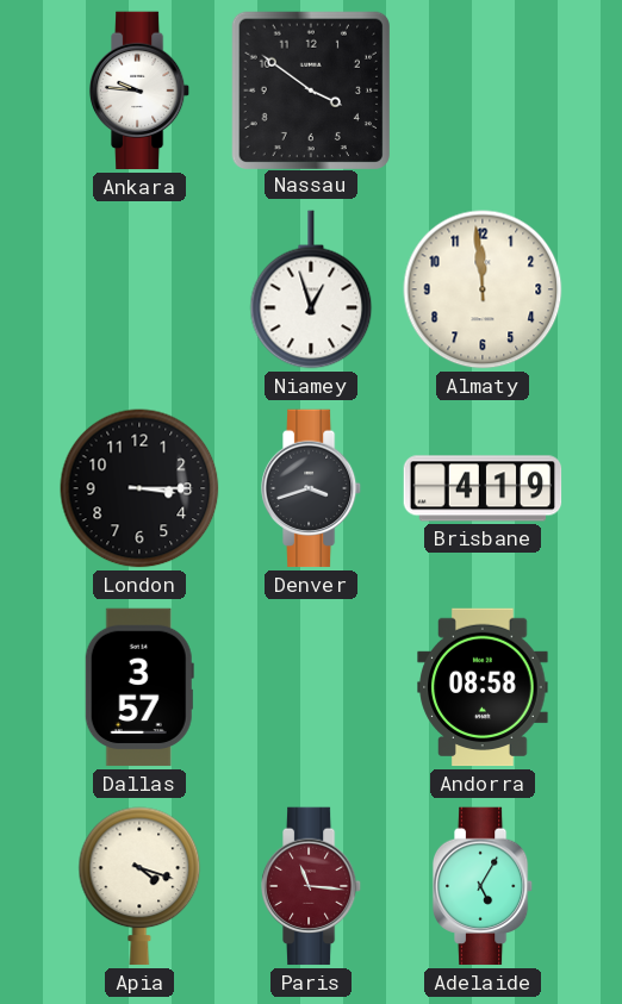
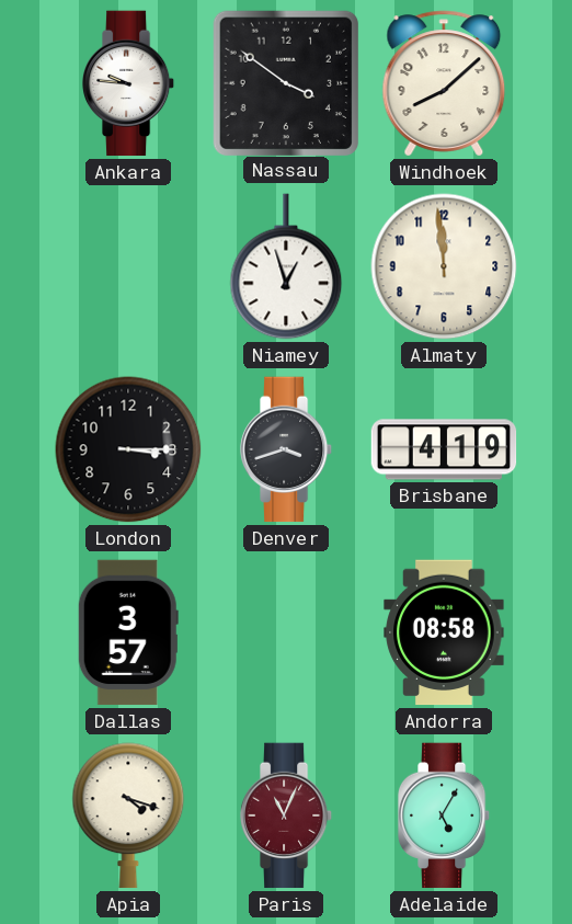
Windhoek: none -> 8:08 (444, 83)
Paris: 11:16 -> 11:04 (286, 815)
